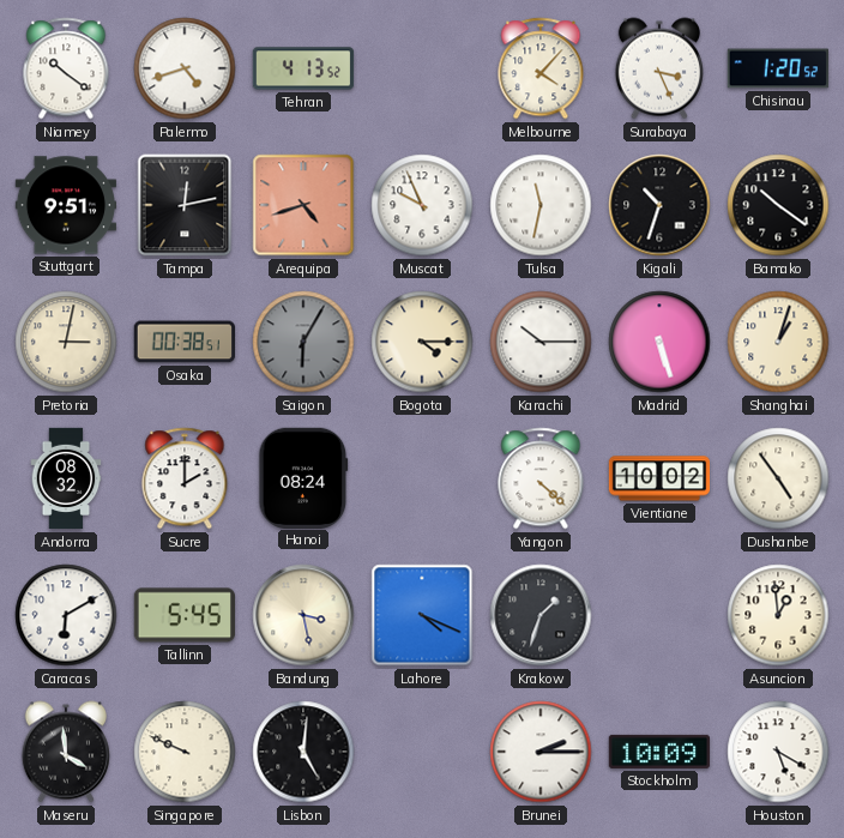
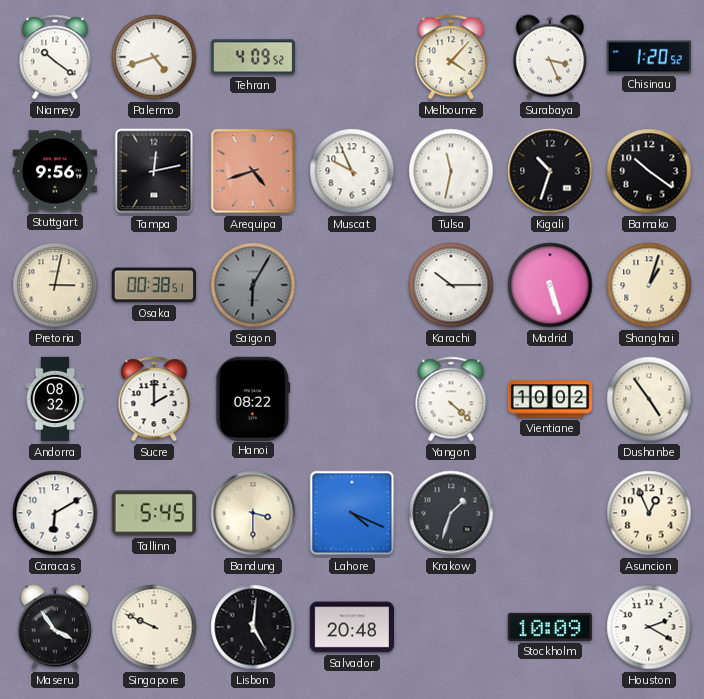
Tehran: 4:13 -> 4:09 (253, 57)
Stuttgart: 9:51 -> 9:56 (54, 171)
Bogota: 4:15 -> none (422, 342)
Hanoi: 08:24 -> 08:22 (253, 398)
Bandung: 3:28 -> 3:30 (253, 513)
Asuncion: 12:59 -> 12:56 (649, 513)
Maseru: 3:59 -> 3:54 (55, 627)
Salvador: none -> 20:48 (351, 627)
Brunei: 2:15 -> none (541, 752)
Houston: 5:20 -> 2:20 (649, 627)
